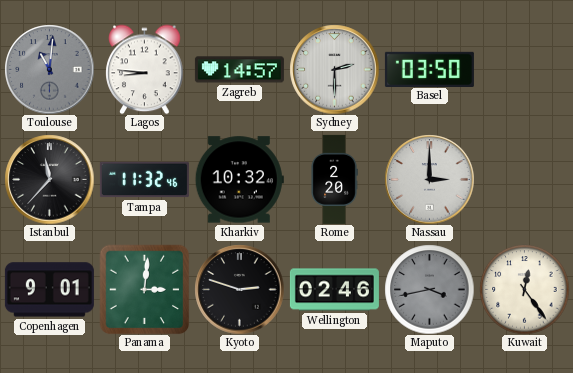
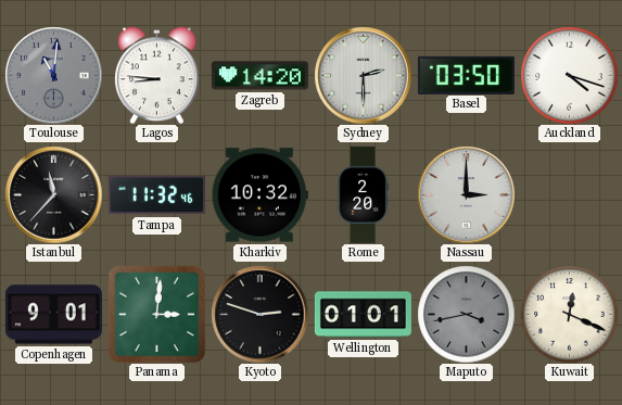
Zagreb: 14:57 -> 14:20 (259, 76)
Auckland: none -> 4:18 (569, 75)
Wellington: 02:46 -> 01:01 (363, 315)
Kuwait: 12:24 -> 12:19 (569, 314)
